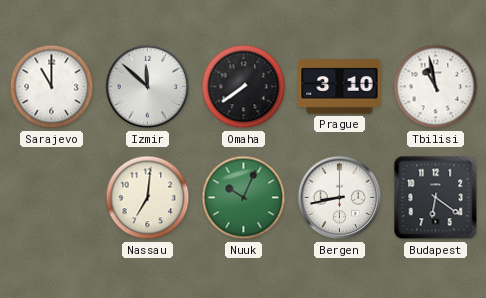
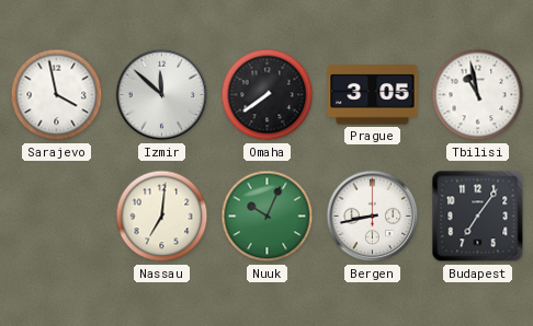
Sarajevo: 11:00 -> 3:58 (57, 95)
Prague: 3:10 -> 3:05 (373, 95)
Budapest: 6:21 -> 7:06 (478, 217)
